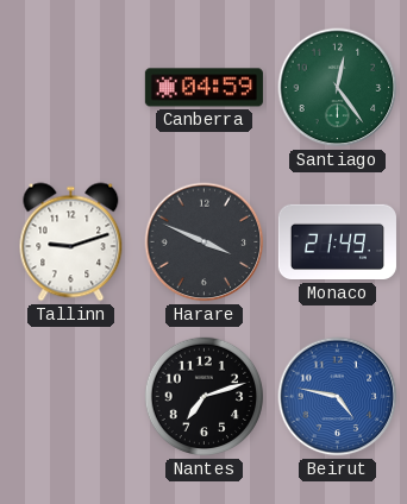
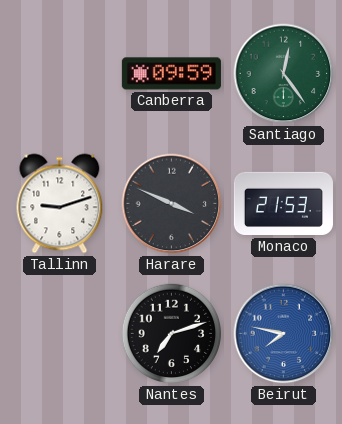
Canberra: 04:59 -> 09:59 (171, 74)
Monaco: 21:49 -> 21:53 (283, 204)
Beirut: 4:47 -> 7:47 (284, 334)
